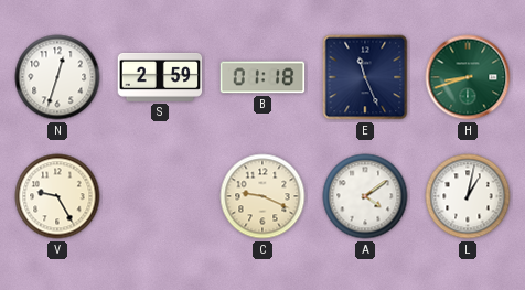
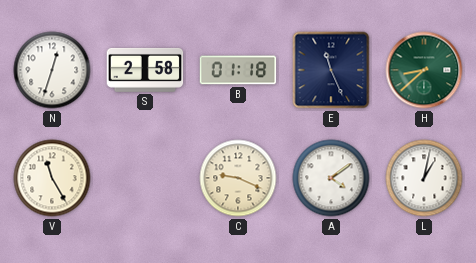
S: 2:59 -> 2:58 (145, 70)
H: 8:42 -> 8:38 (424, 70)
V: 9:25 -> 11:25 (52, 178)
